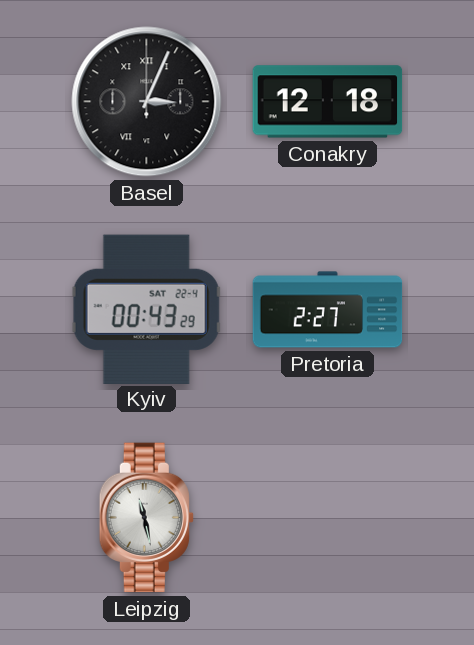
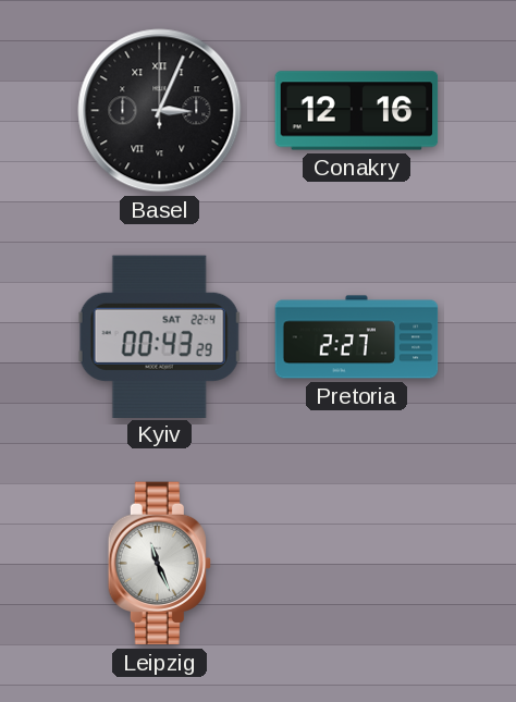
Conakry: 12:18 -> 12:16 (357, 111)
Leipzig: 11:28 -> 11:26 (159, 564)
